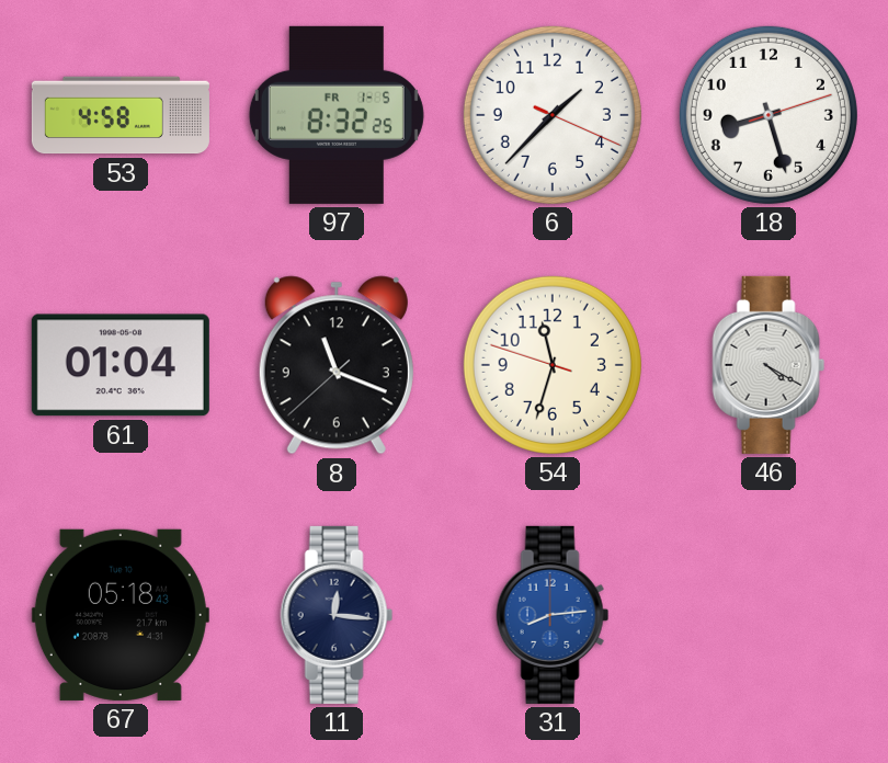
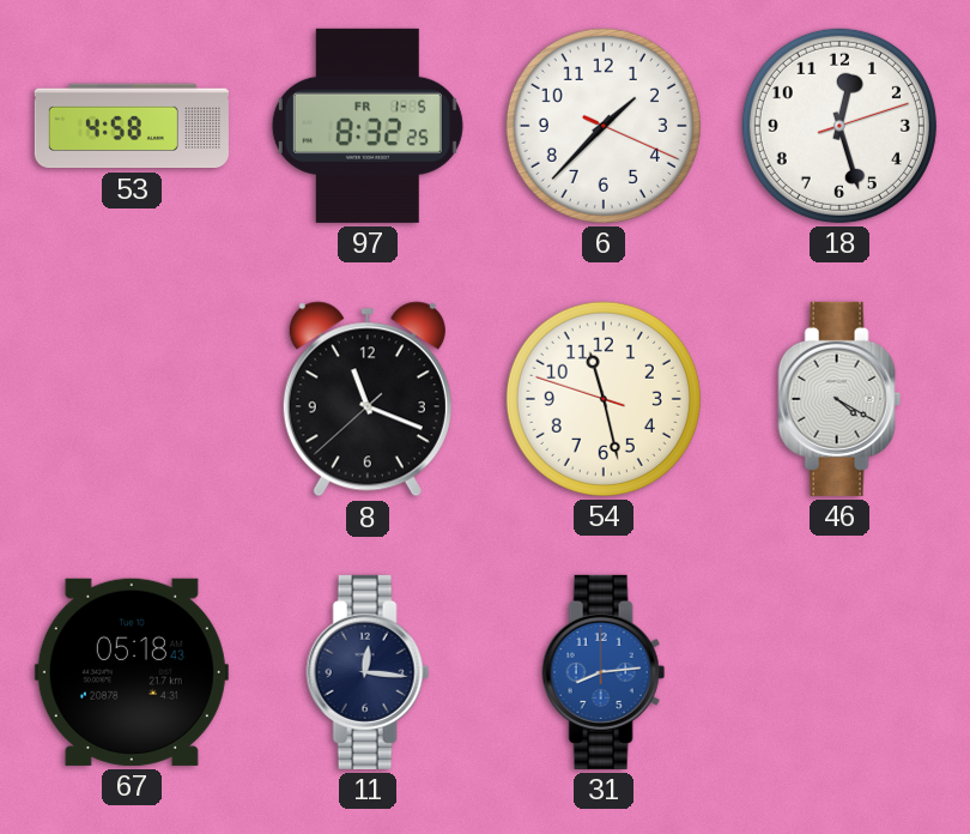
18: 8:27 -> 12:27 (839, 126)
61: 01:04 -> none (121, 365)
54: 11:32 -> 11:27 (604, 399)
